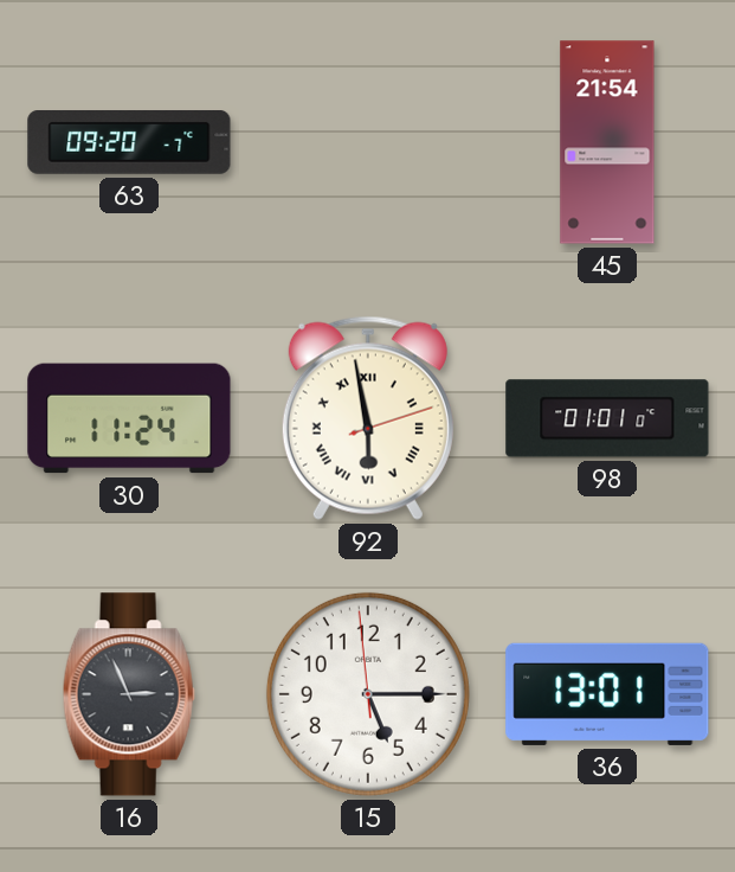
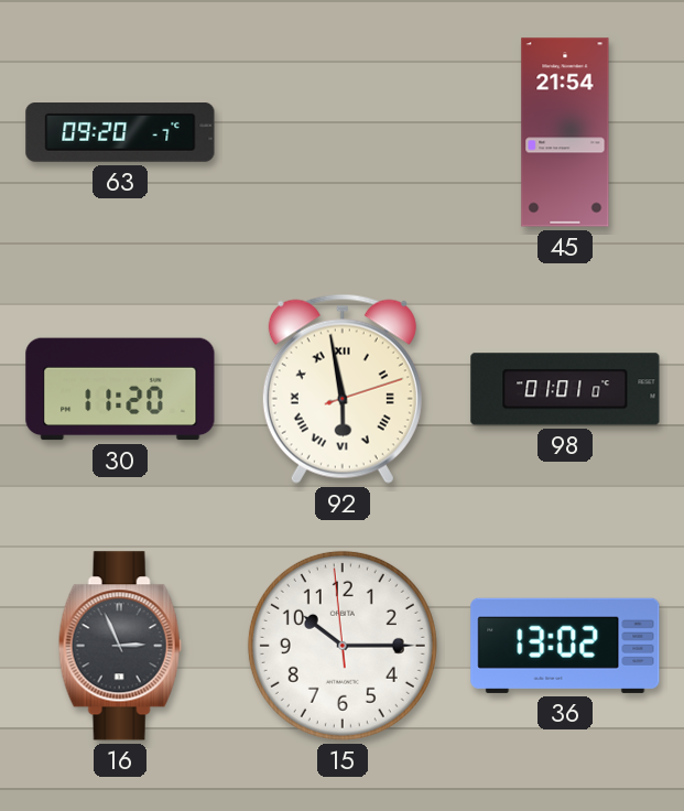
30: 11:24 -> 11:20 (120, 389)
15: 5:14 -> 10:14 (343, 646)
36: 13:01 -> 13:02 (565, 646)
